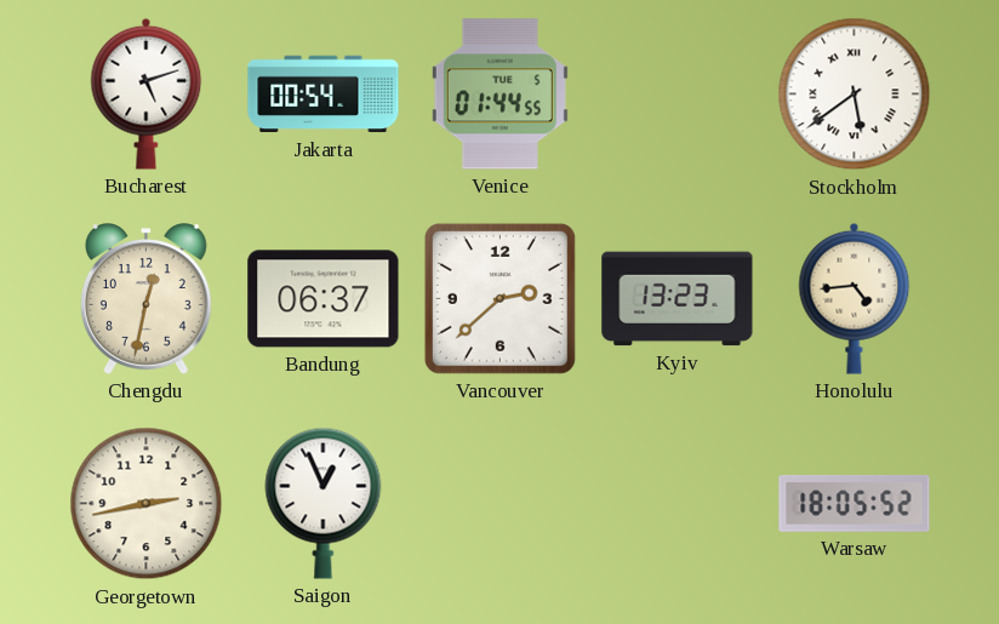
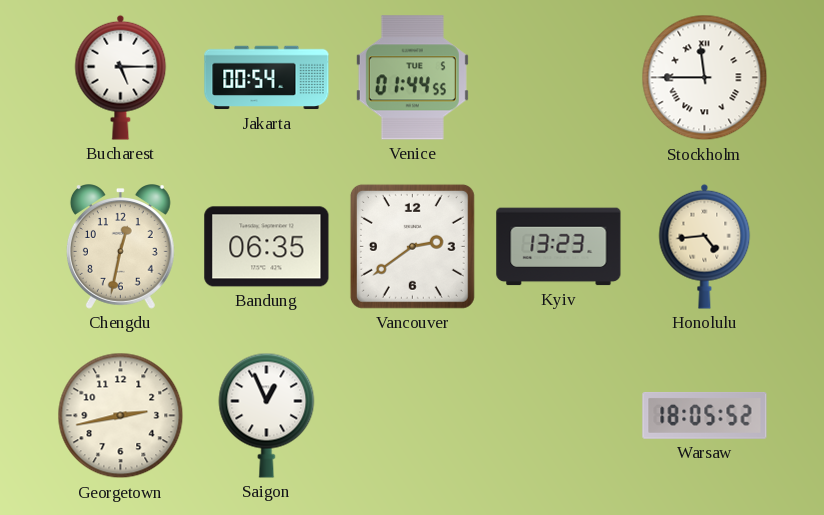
Bucharest: 5:12 -> 5:15 (121, 77)
Stockholm: 5:39 -> 11:45 (705, 78)
Bandung: 06:37 -> 06:35 (267, 247)
Vancouver: 2:38 -> 2:39 (412, 246)
